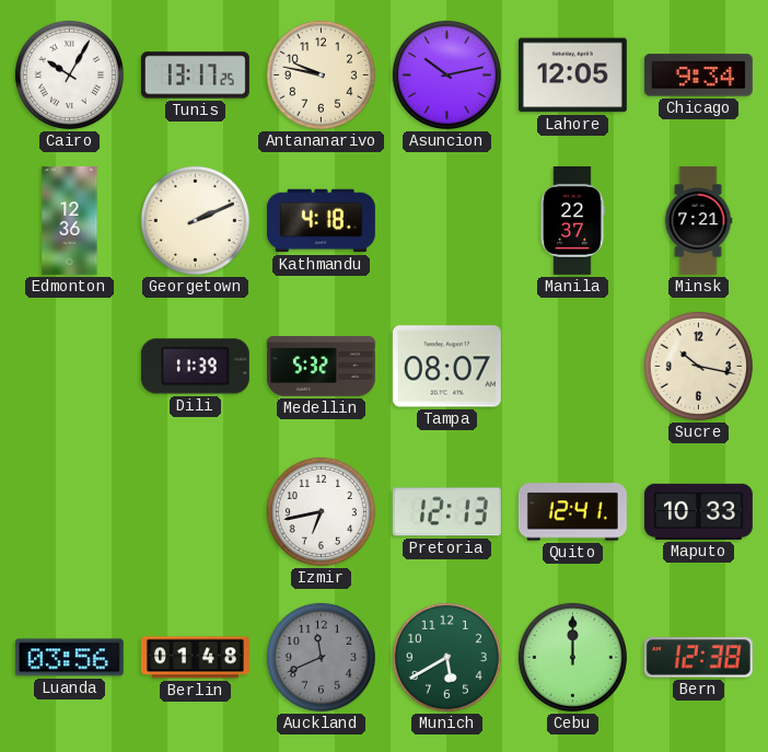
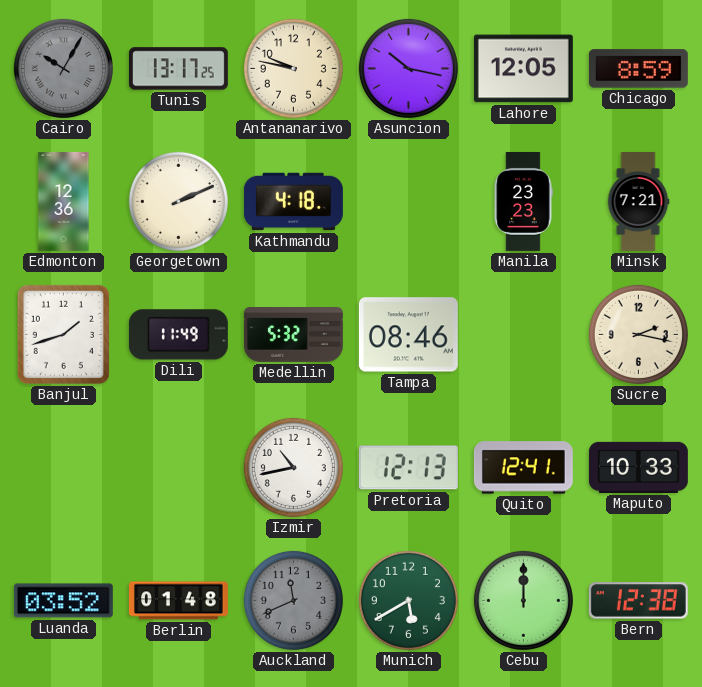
Cairo dial: white -> grey (63, 68)
Asuncion: 10:13 -> 10:17 (408, 68)
Chicago: 9:34 -> 8:59 (638, 69)
Manila: 22:37 -> 23:23 (523, 201)
Banjul: none -> 1:42 (63, 334)
Dili: 11:39 -> 11:49 (178, 335)
Tampa: 08:07 -> 08:46 (408, 335)
Sucre: 10:17 -> 2:17 (638, 334)
Izmir: 6:43 -> 10:43 (293, 467)
Luanda: 03:56 -> 03:52 (63, 601)
